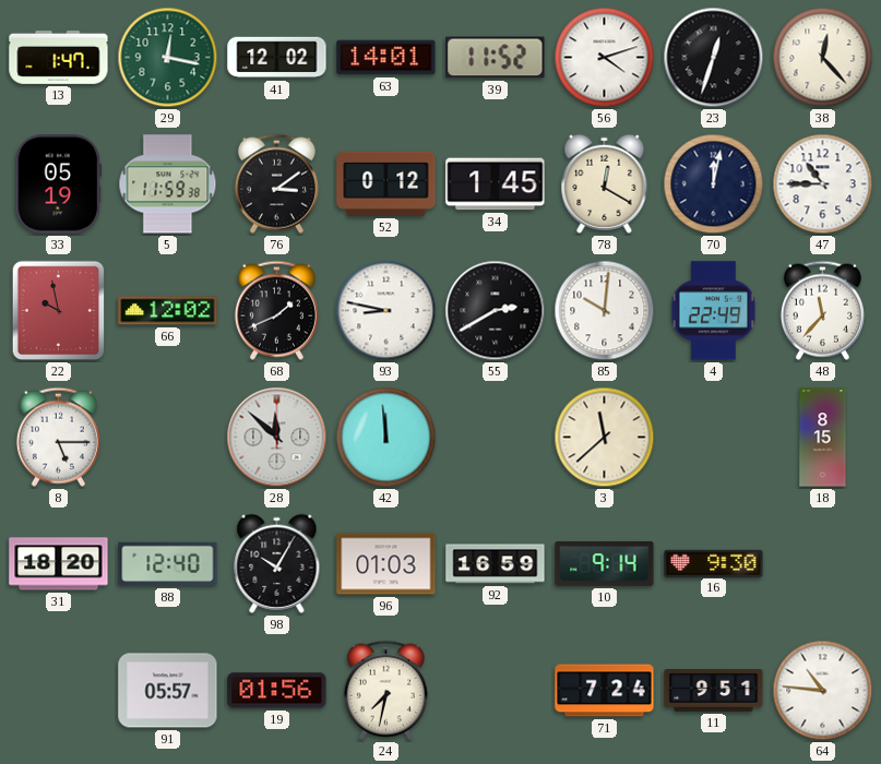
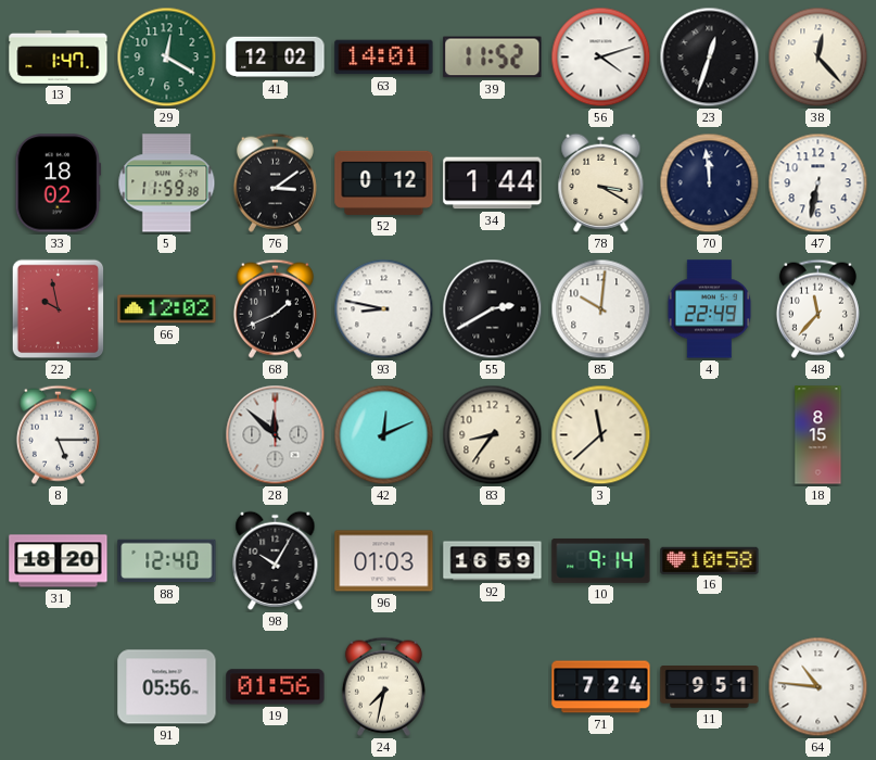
29: 12:17 -> 12:20 (167, 58)
33: 05:19 -> 18:02 (59, 183)
34: 1:45 -> 1:44 (493, 183)
78: 12:20 -> 3:20 (601, 182)
70: 12:02 -> 11:59 (710, 183)
47: 10:45 -> 6:32 (818, 183)
42: 11:59 -> 12:11 (384, 435)
83: none -> 8:36 (493, 435)
16: 9:30 -> 10:58 (710, 560)
91: 05:57 -> 05:56 (167, 687)
